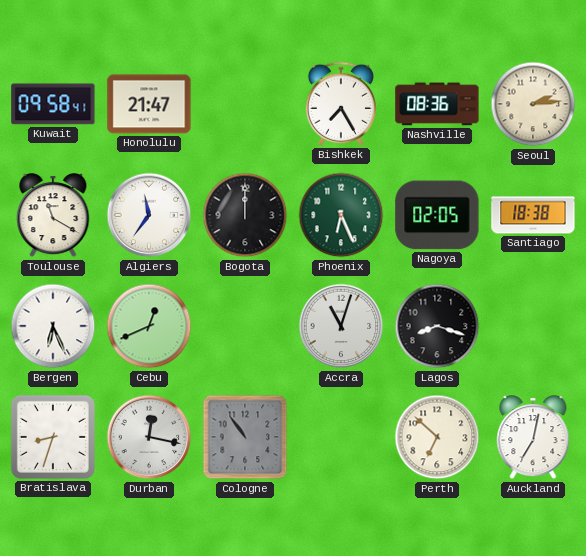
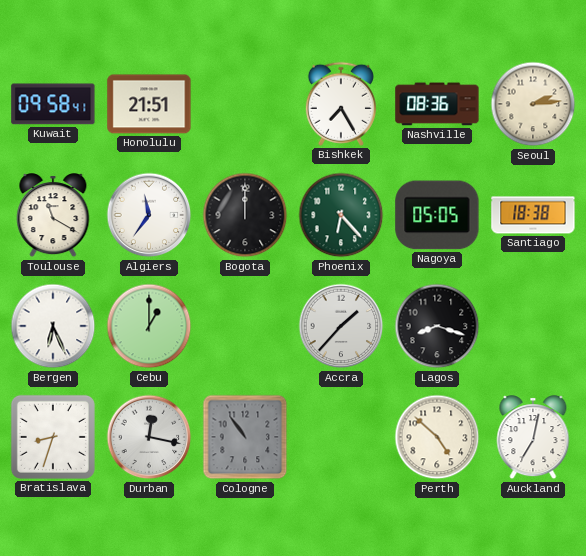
Honolulu: 21:47 -> 21:51 (149, 104)
Phoenix: 6:26 -> 6:23 (341, 215)
Nagoya: 02:05 -> 05:05 (437, 215)
Cebu: 12:41 -> 1:00 (149, 326)
Accra: 11:03 -> 1:37 (341, 326)
Perth: 6:52 -> 4:52 (437, 437)
